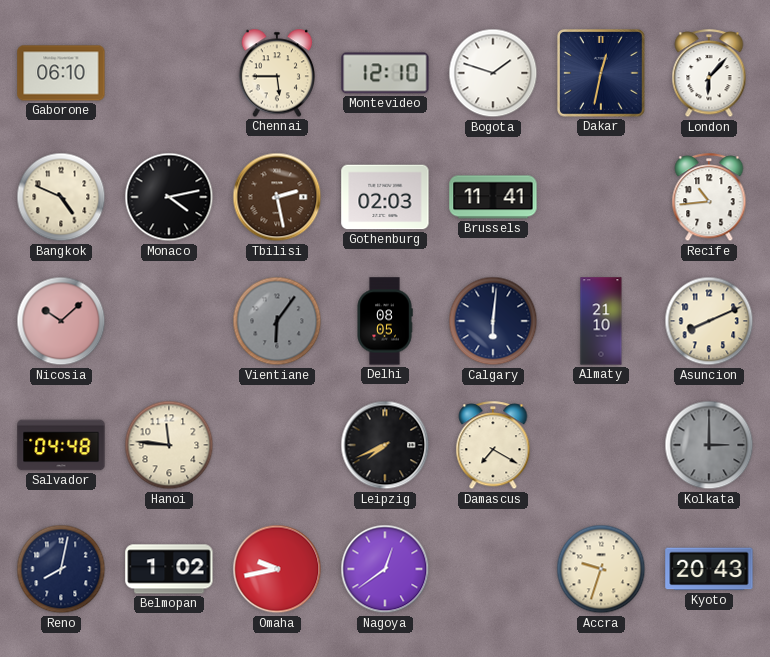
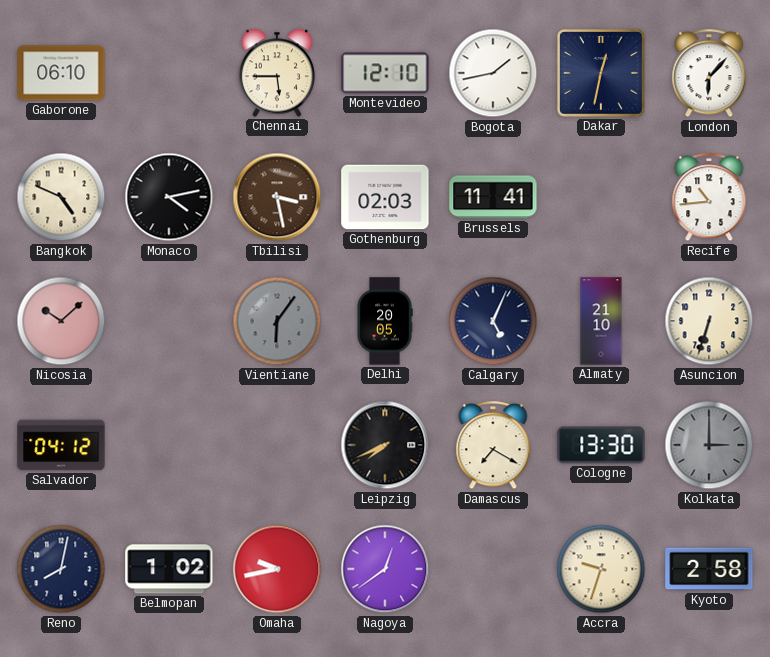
Bogota: 1:48 -> 1:43 (493, 73)
Tbilisi: 2:28 -> 3:28 (277, 197)
Delhi: 08:05 -> 20:05 (385, 321)
Calgary: 6:01 -> 5:04 (493, 321)
Asuncion: 8:11 -> 6:33 (709, 321)
Salvador: 04:48 -> 04:12 (61, 445)
Hanoi: 11:46 -> none (169, 445)
Cologne: none -> 13:30 (601, 445)
Kyoto: 20:43 -> 2:58 (709, 569)
